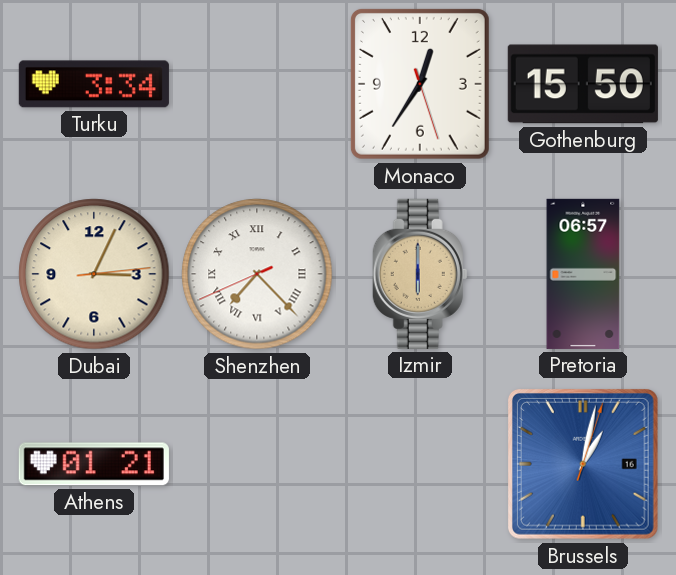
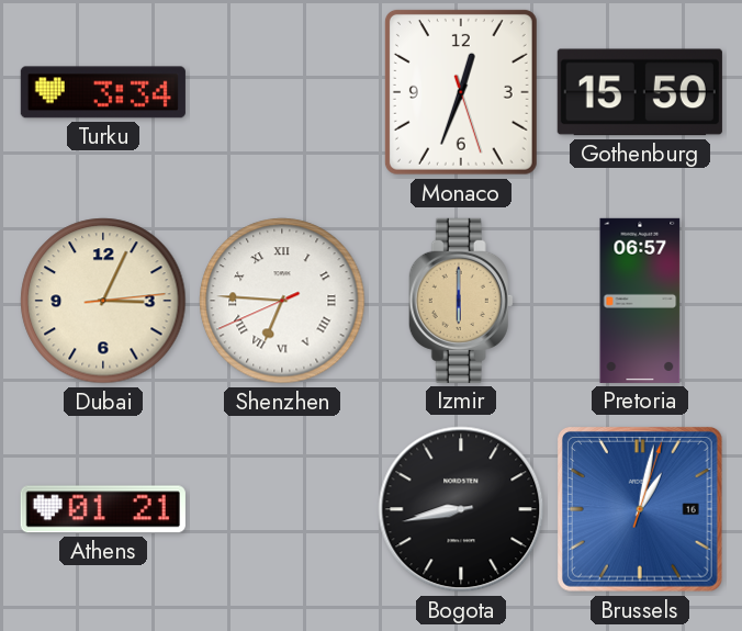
Monaco: 12:35 -> 12:33 (461, 92)
Shenzhen: 7:22 -> 6:45 (282, 301)
Bogota: none -> 8:43 (461, 509)
